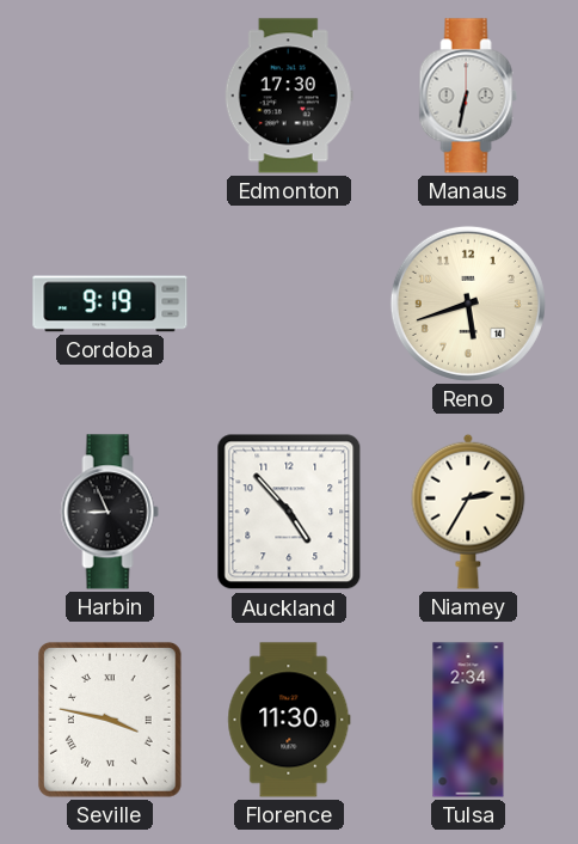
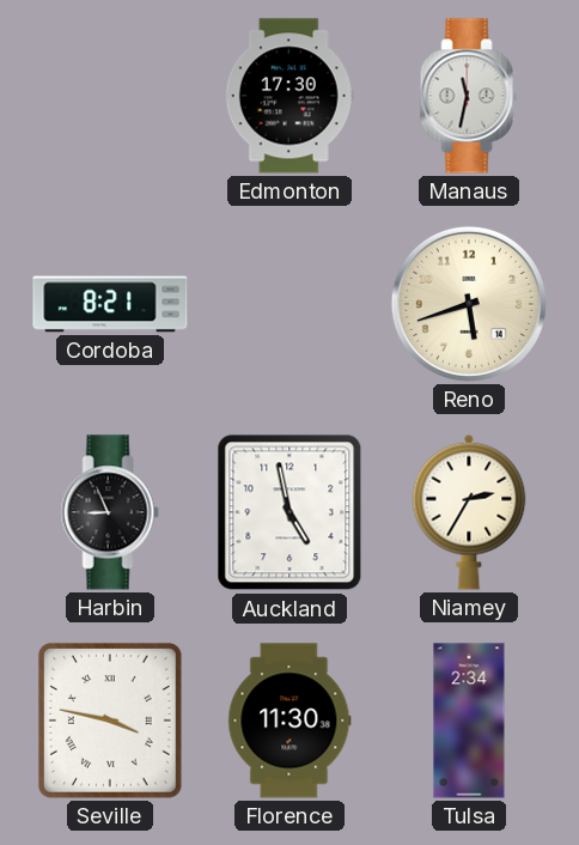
Manaus: 6:32 -> 11:32 (469, 96)
Cordoba: 9:19 -> 8:21 (110, 304)
Auckland: 4:53 -> 4:58 (289, 512)
